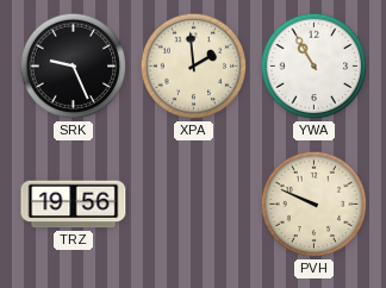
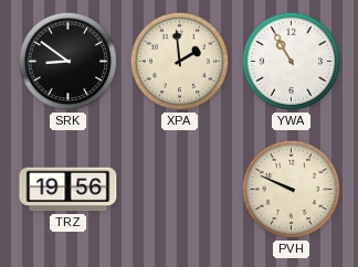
SRK: 9:26 -> 8:51 (69, 62)
